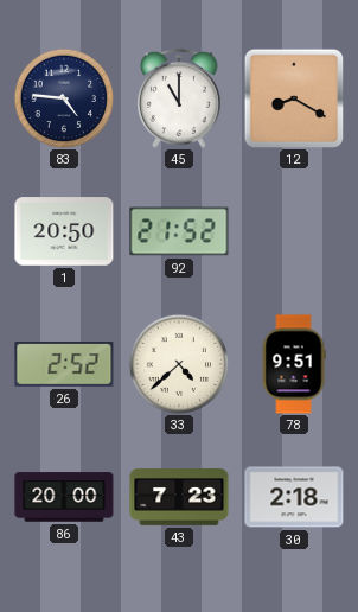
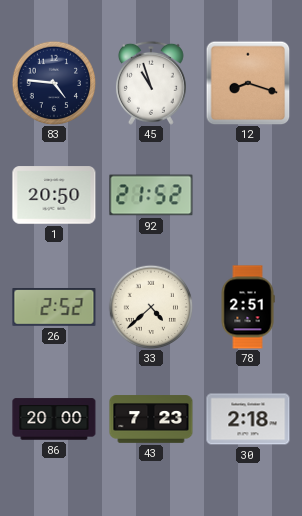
45: 11:00 -> 10:57 (151, 83)
12: 8:20 -> 8:18 (248, 83)
78: 9:51 -> 2:51 (248, 307)
